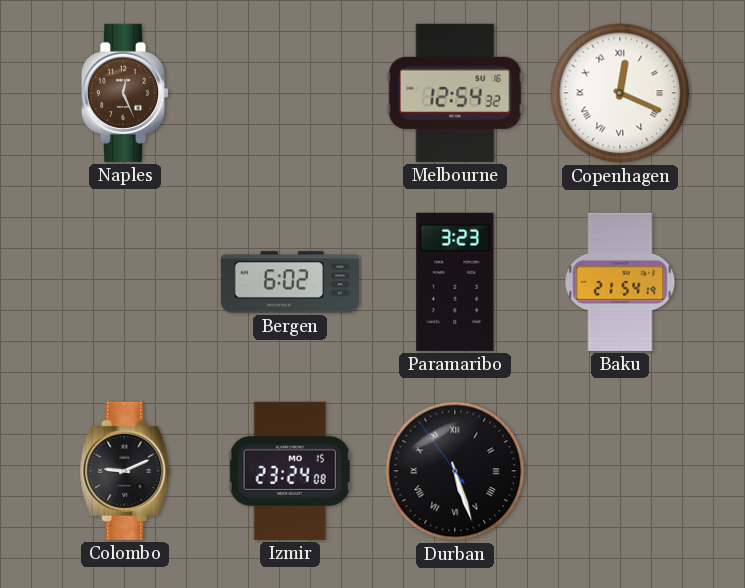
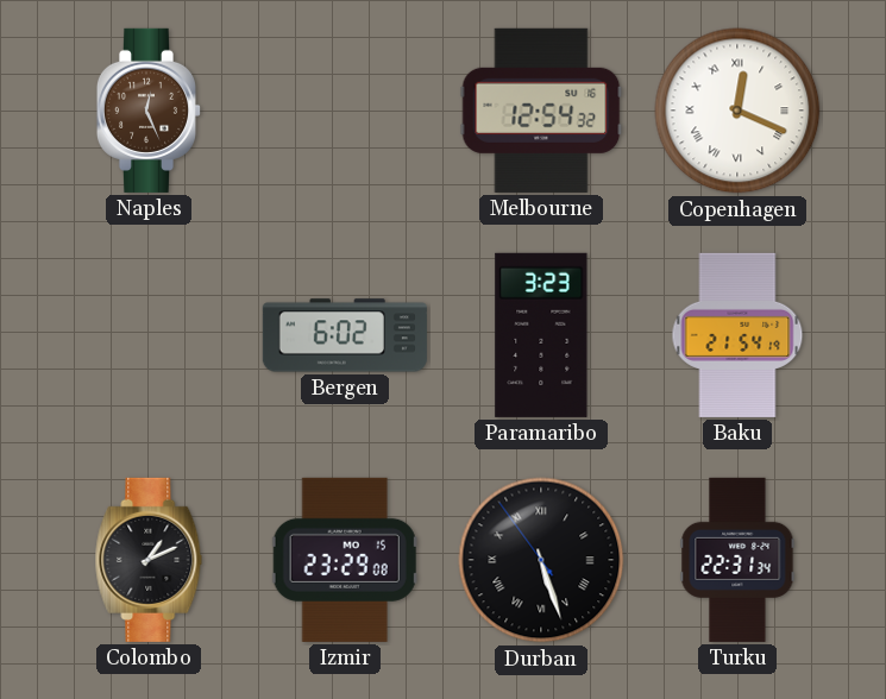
Colombo: 9:11 -> 1:11 (149, 560)
Izmir: 23:24 -> 23:29 (345, 560)
Turku: none -> 22:31 (737, 560)
